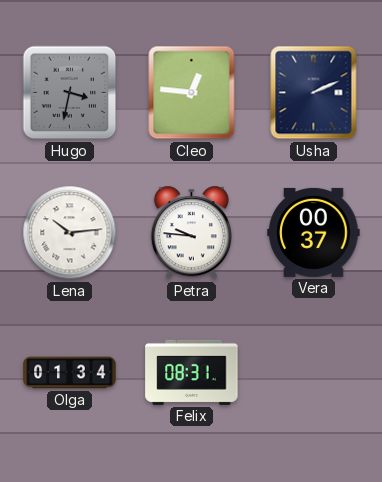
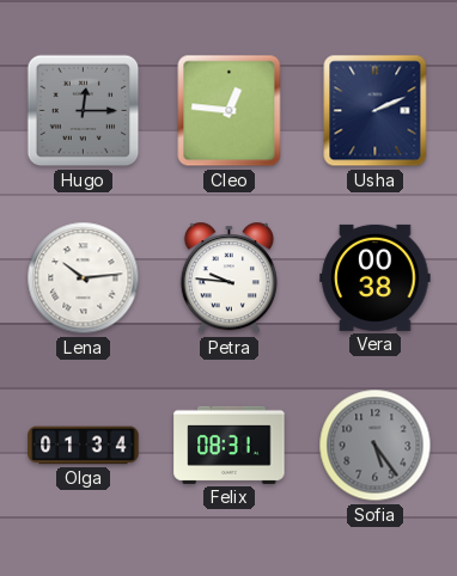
Hugo: 3:32 -> 12:15 (84, 111)
Vera: 00:37 -> 00:38 (376, 277)
Sofia: none -> 5:24 (376, 446)
